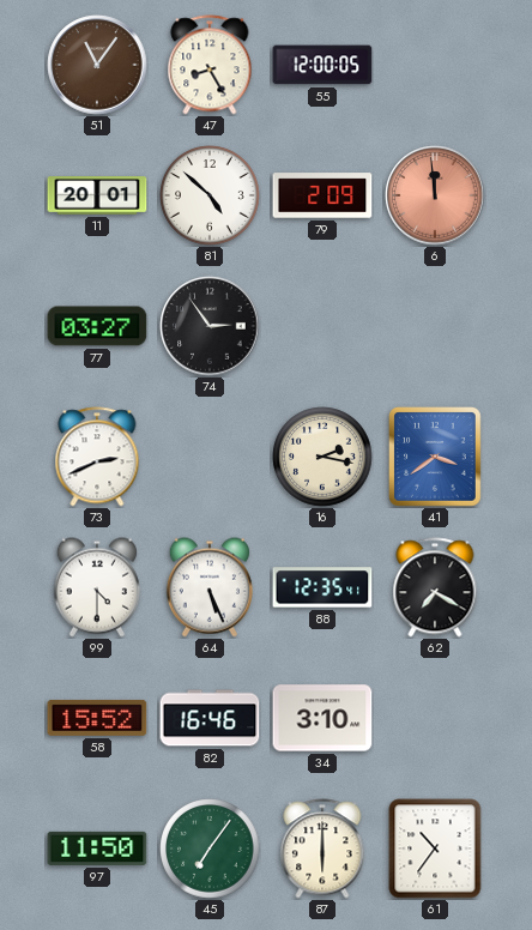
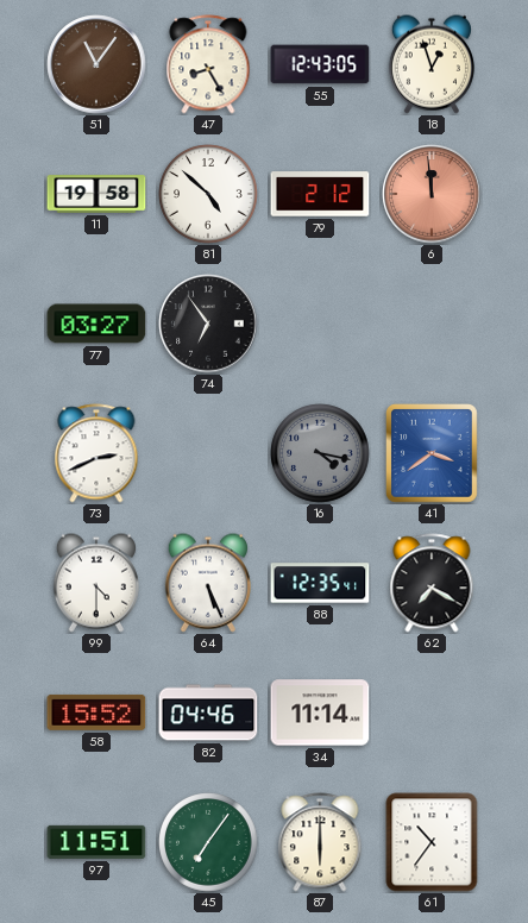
55: 12:00 -> 12:43 (320, 64)
18: none -> 12:57 (432, 64)
11: 20:01 -> 19:58 (96, 194)
79: 2:09 -> 2:12 (320, 194)
74: 2:54 -> 6:54 (208, 324)
16: 2:17 -> 4:17 (320, 453)
16 dial: cream -> grey (320, 453)
82: 16:46 -> 04:46 (208, 712)
34: 3:10 -> 11:14 (320, 712)
97: 11:50 -> 11:51 (96, 842)
